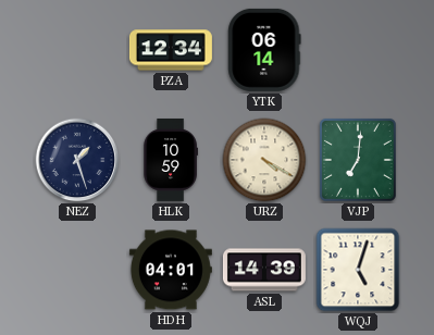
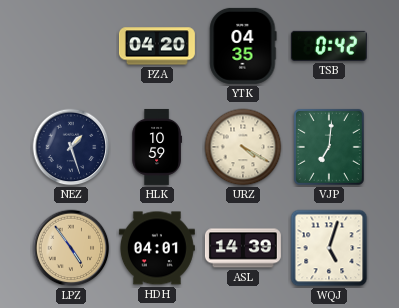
PZA: 12:34 -> 04:20 (157, 46)
YTK: 06:14 -> 04:35 (243, 46)
TSB: none -> 0:42 (329, 46)
LPZ: none -> 4:54 (71, 248)
